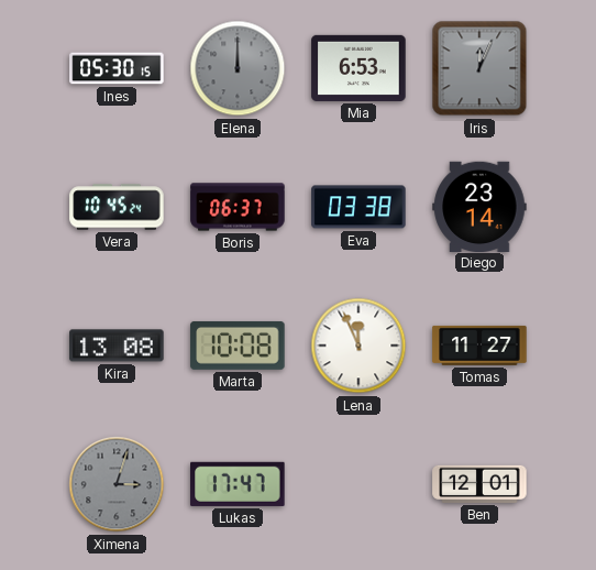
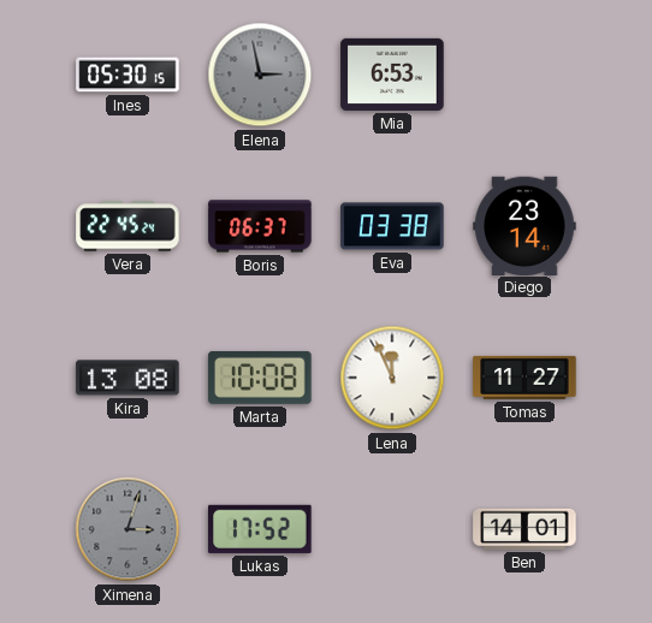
Elena: 12:00 -> 2:58 (260, 75)
Iris: 12:04 -> none (479, 68)
Vera: 10:45 -> 22:45 (128, 226)
Lukas: 17:47 -> 17:52 (260, 529)
Ben: 12:01 -> 14:01 (524, 529)
